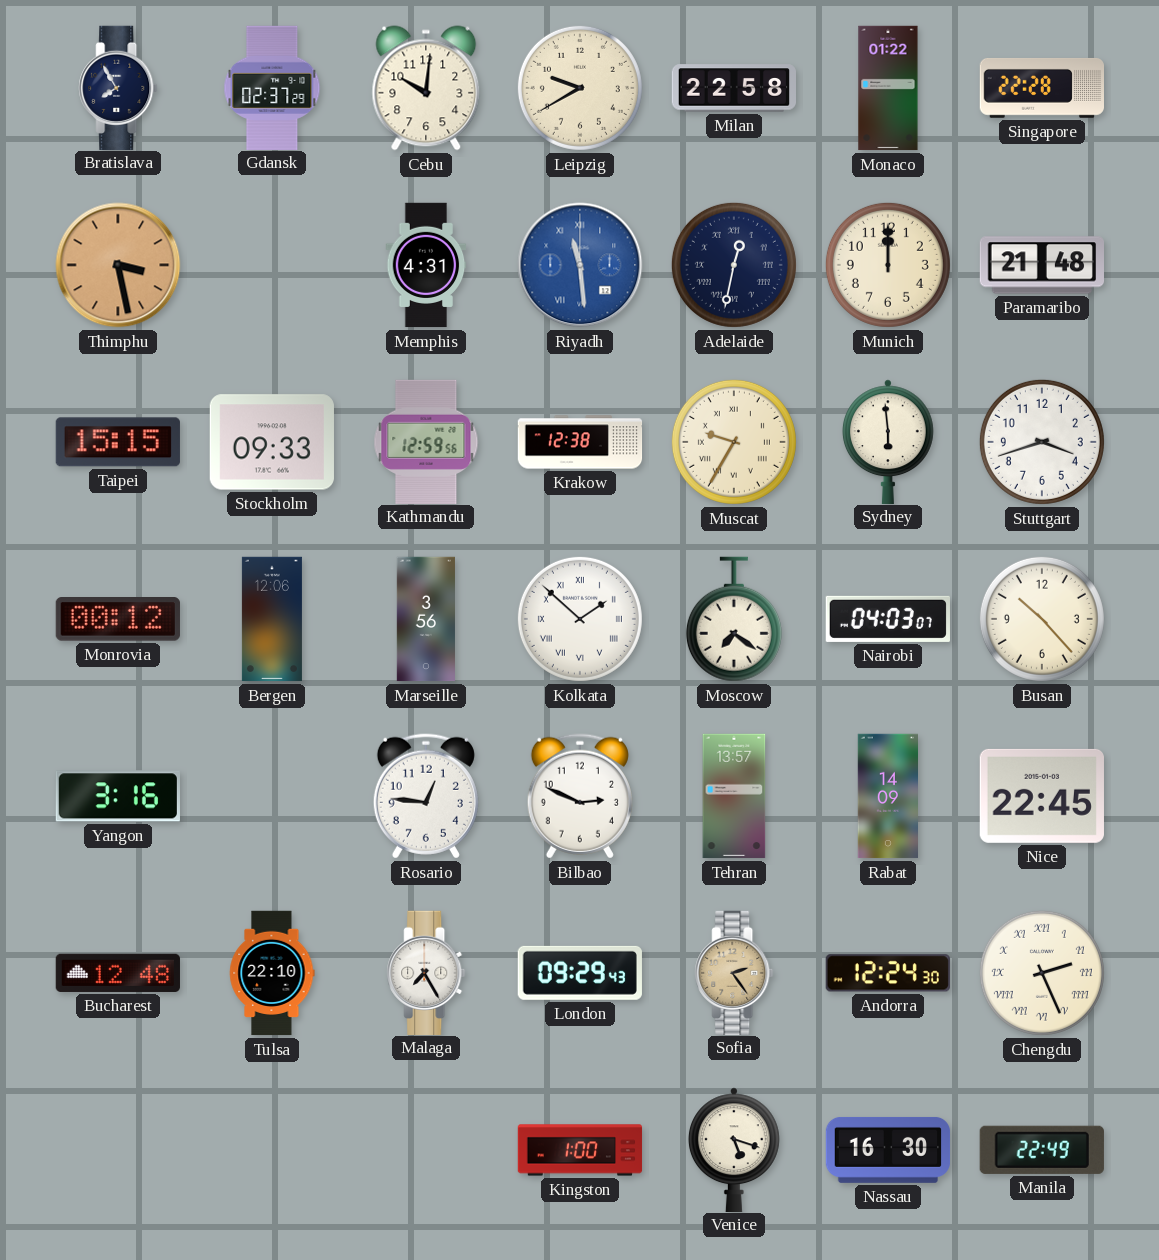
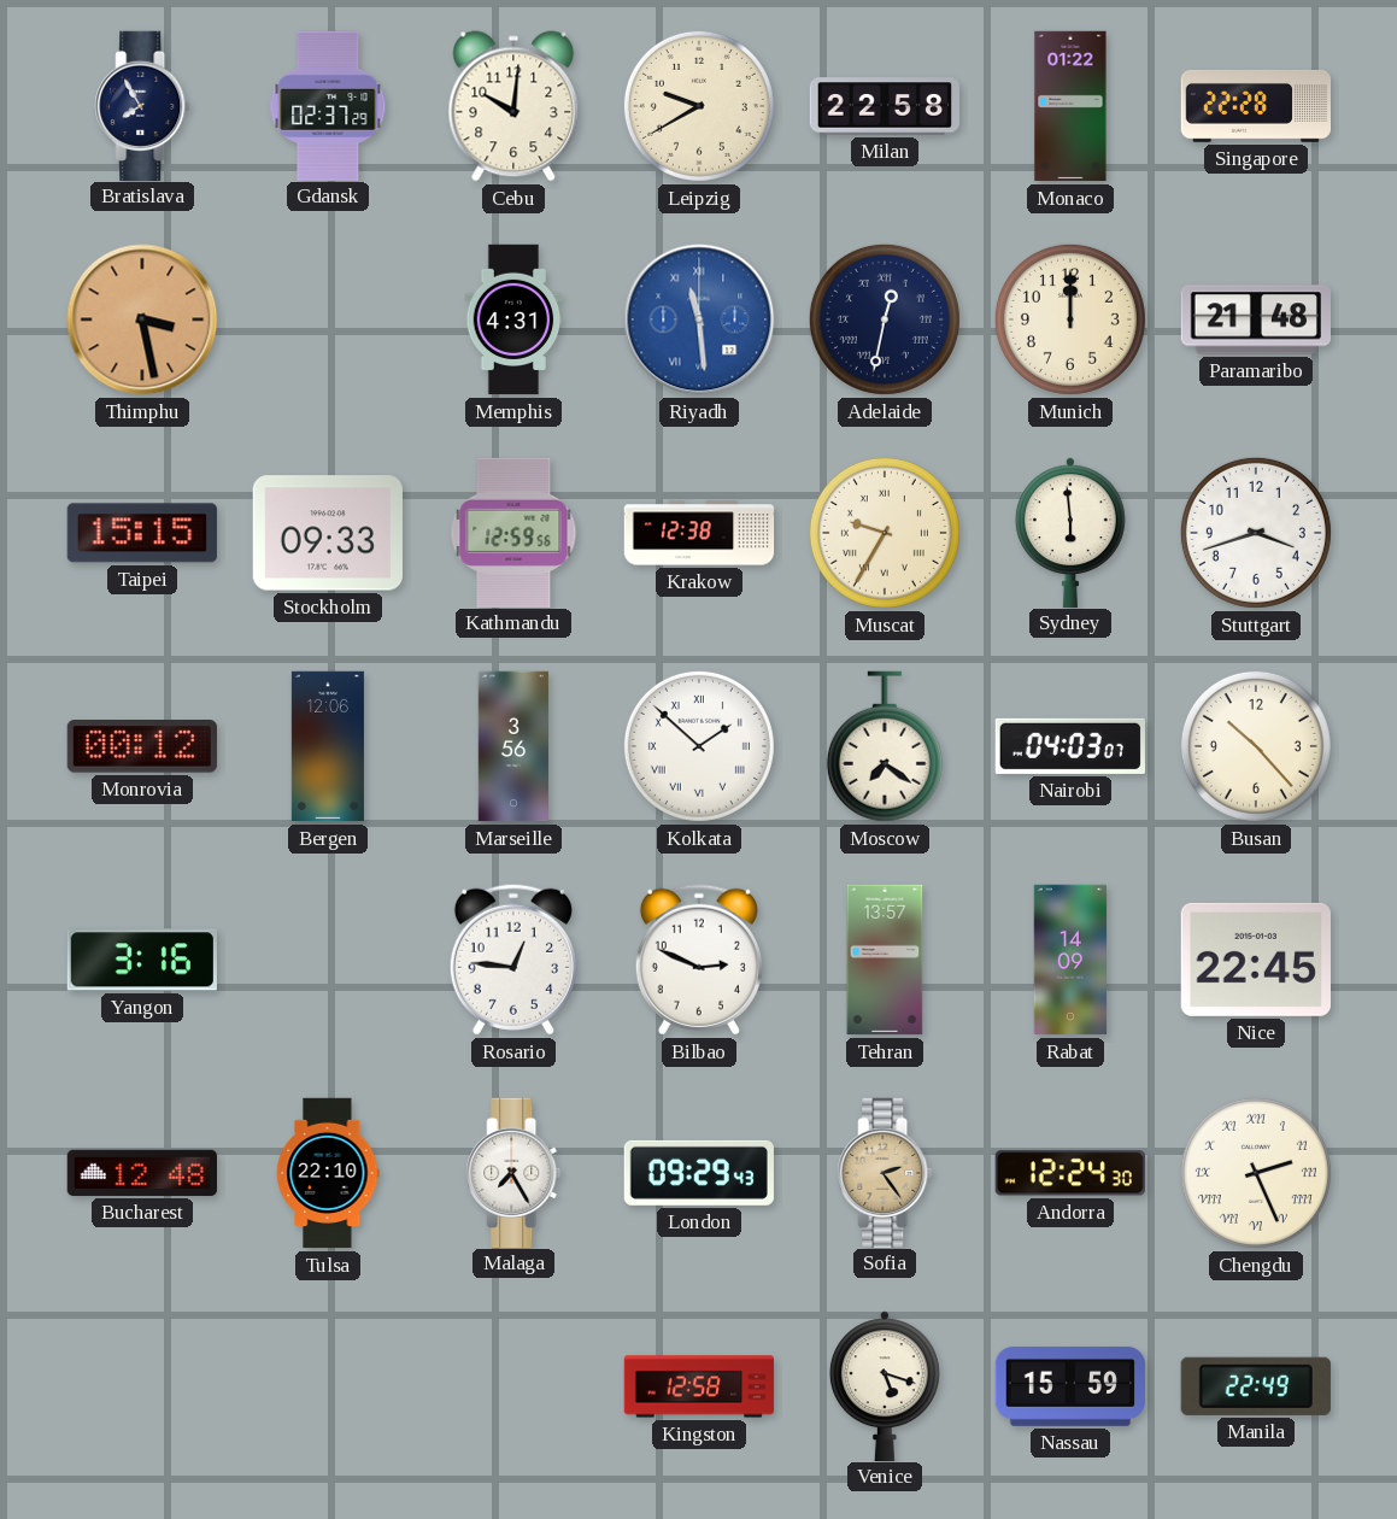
Kingston: 1:00 -> 12:58 (699, 1386)
Nassau: 16:30 -> 15:59 (1070, 1386)
